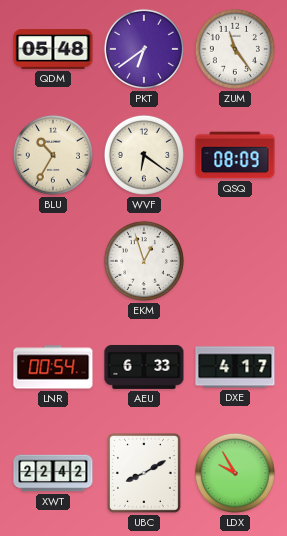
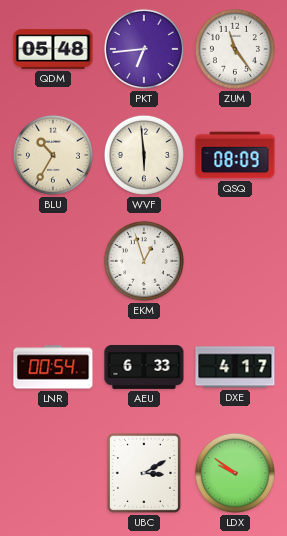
PKT: 6:39 -> 6:44 (144, 49)
WVF: 6:21 -> 5:59 (144, 155)
XWT: 22:42 -> none (53, 473)
UBC: 8:10 -> 3:10 (144, 473)
LDX: 9:55 -> 9:51 (235, 473)
